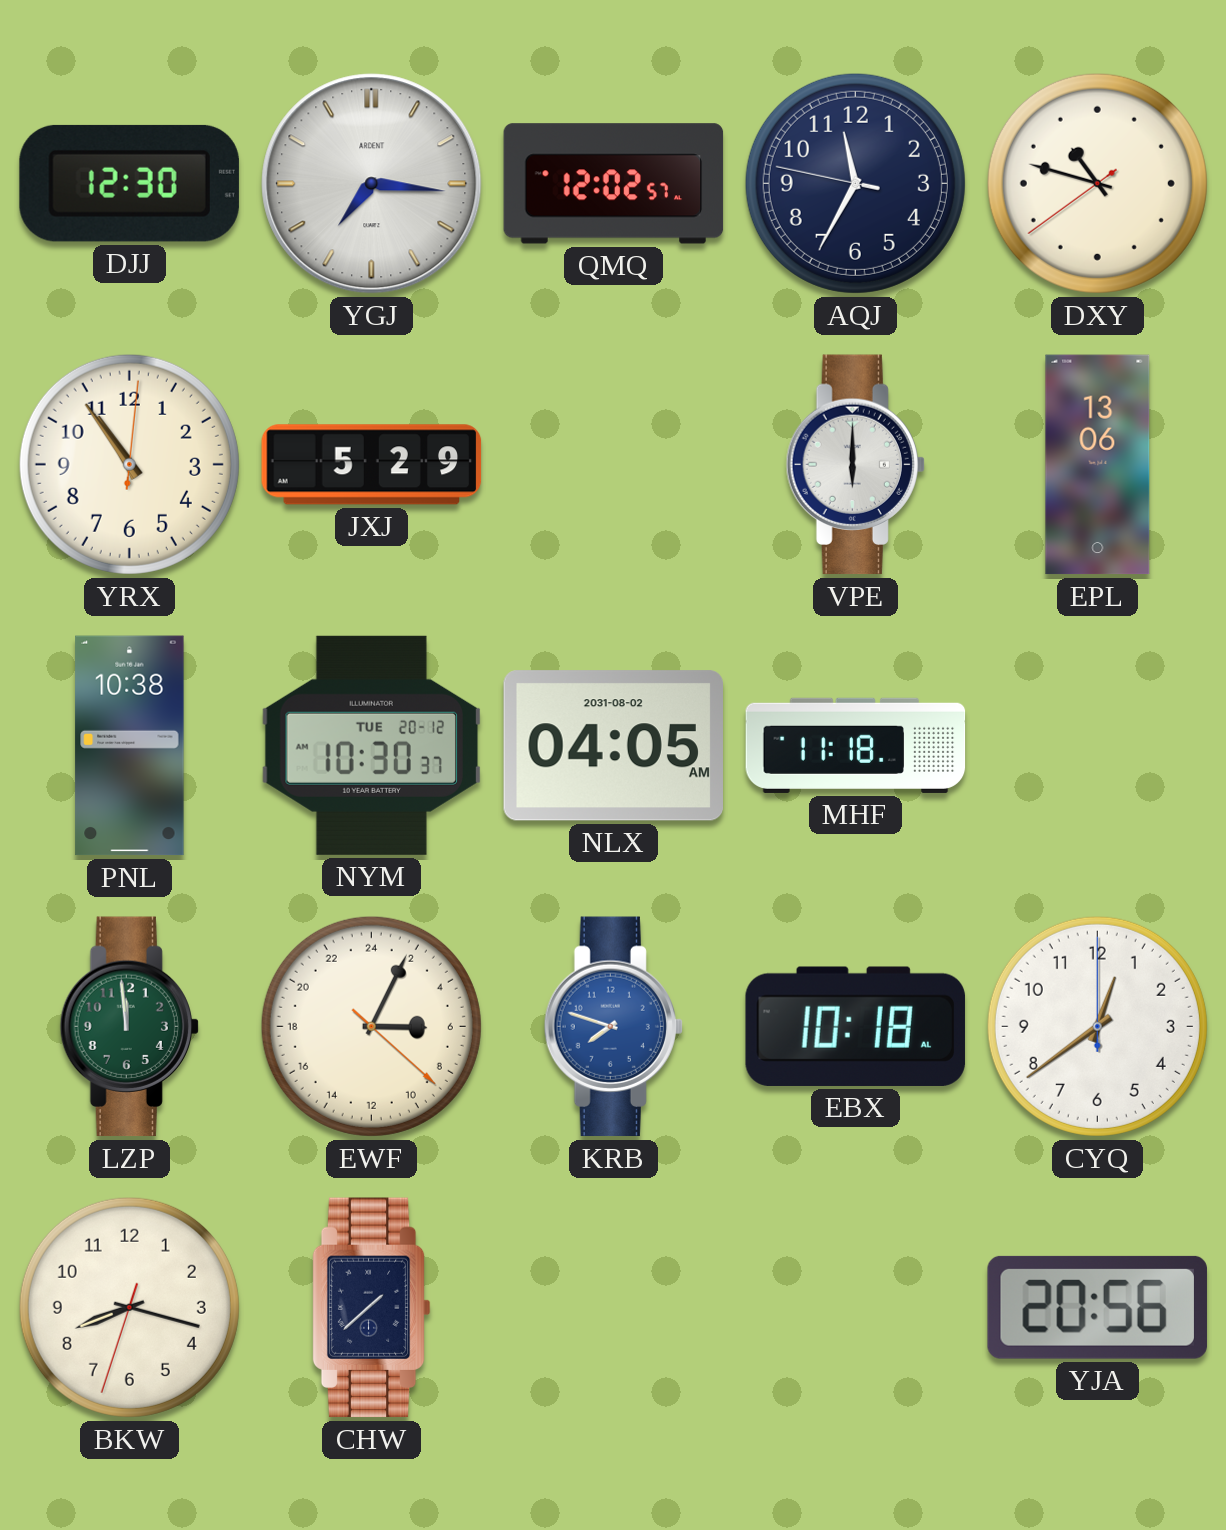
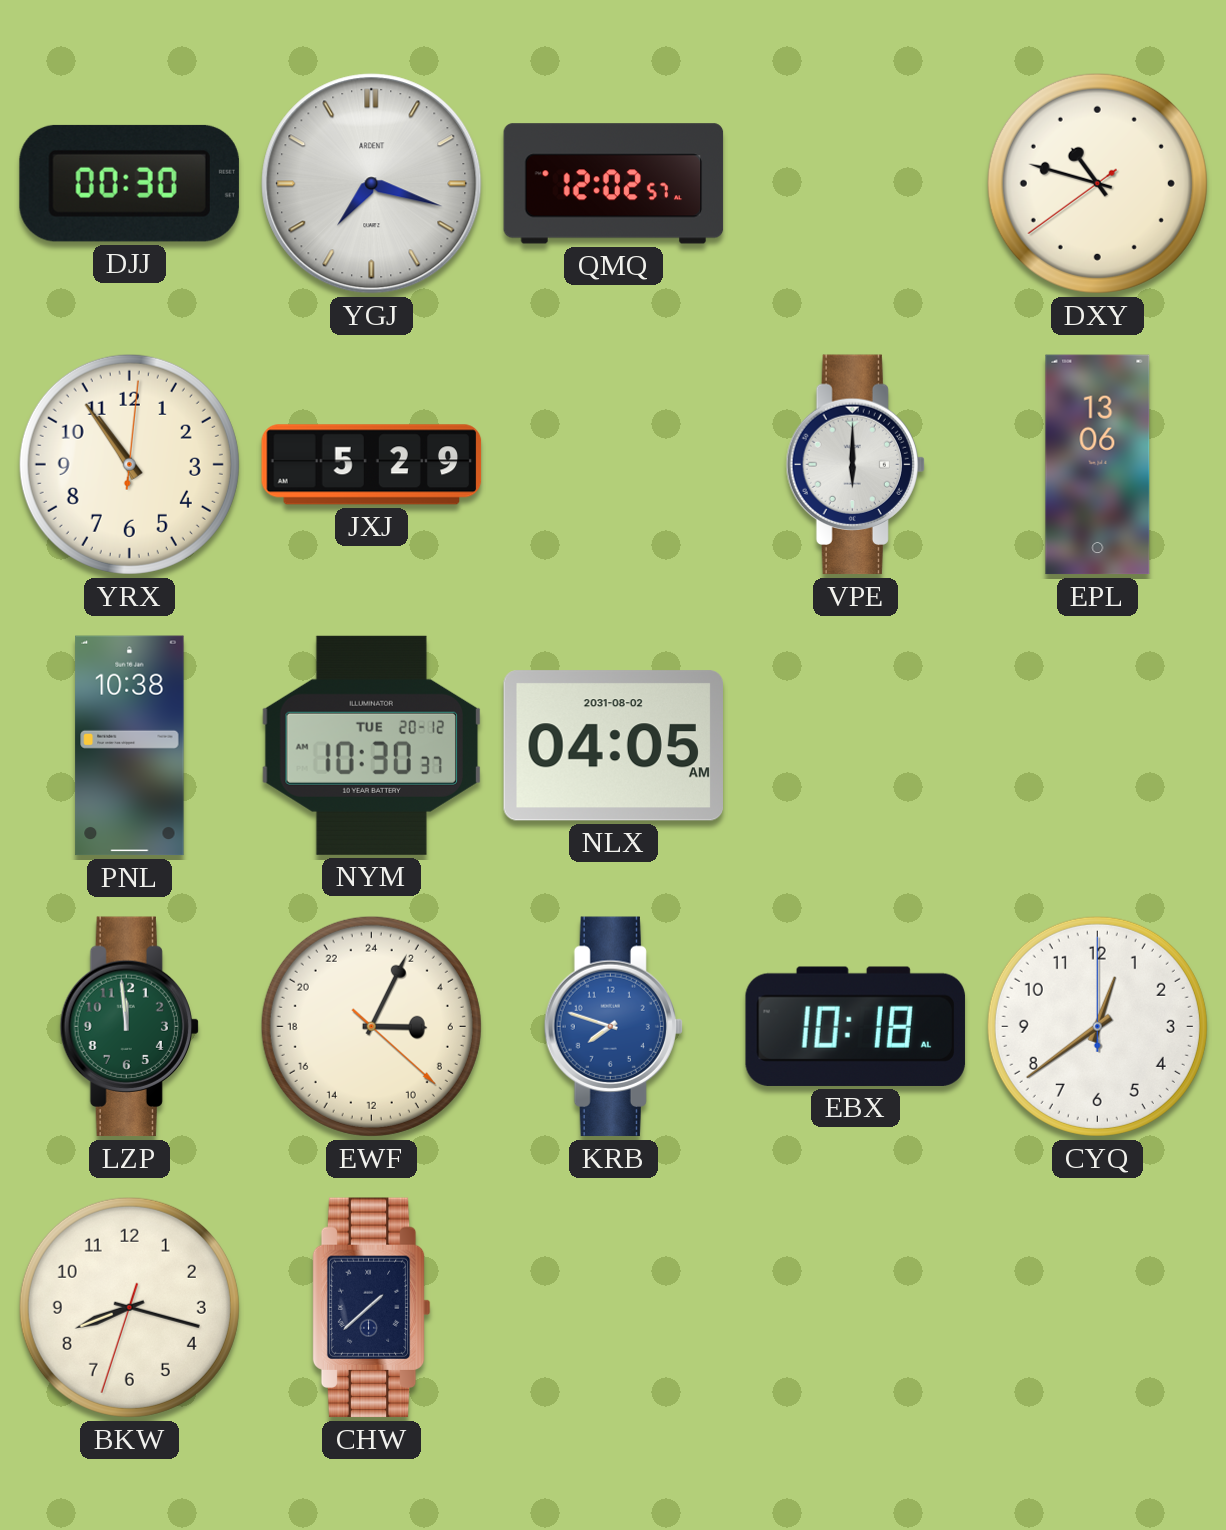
DJJ: 12:30 -> 00:30 (129, 183)
YGJ: 7:16 -> 7:18 (372, 184)
AQJ: 11:34 -> none (855, 183)
MHF: 11:18 -> none (856, 745)
YJA: 20:56 -> none (1097, 1307)
